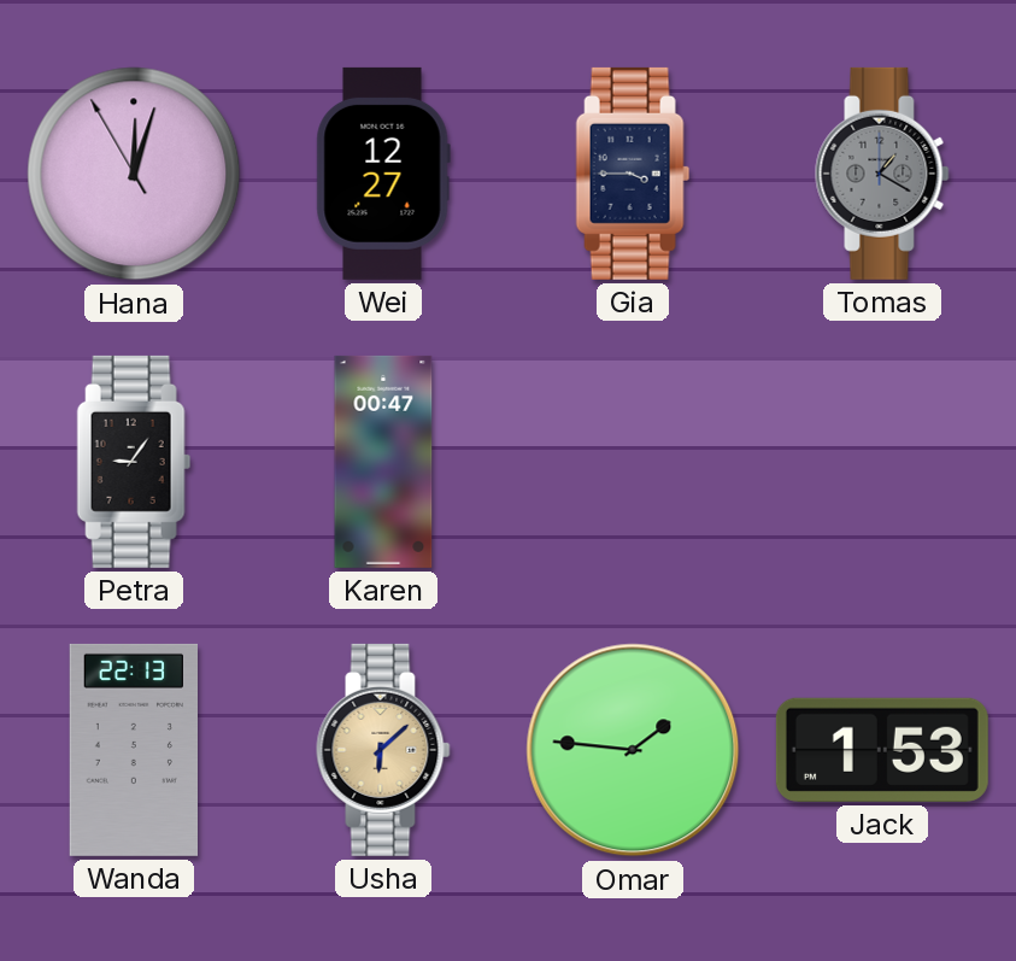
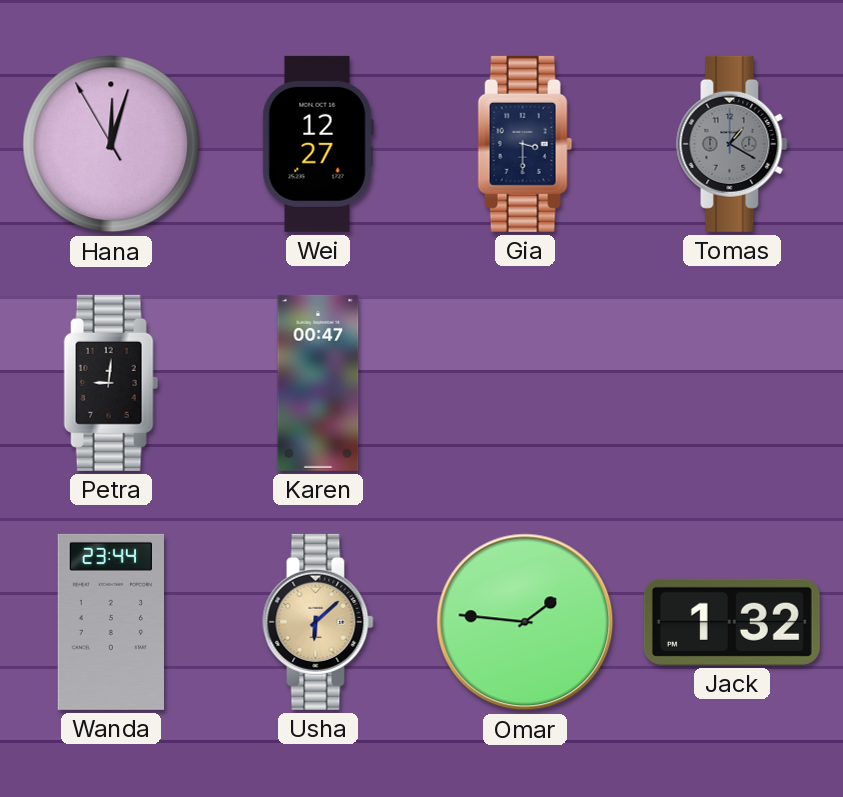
Gia: 3:45 -> 3:30 (525, 144)
Petra: 9:06 -> 9:01 (111, 383)
Wanda: 22:13 -> 23:44 (110, 622)
Jack: 1:53 -> 1:32 (732, 622)
